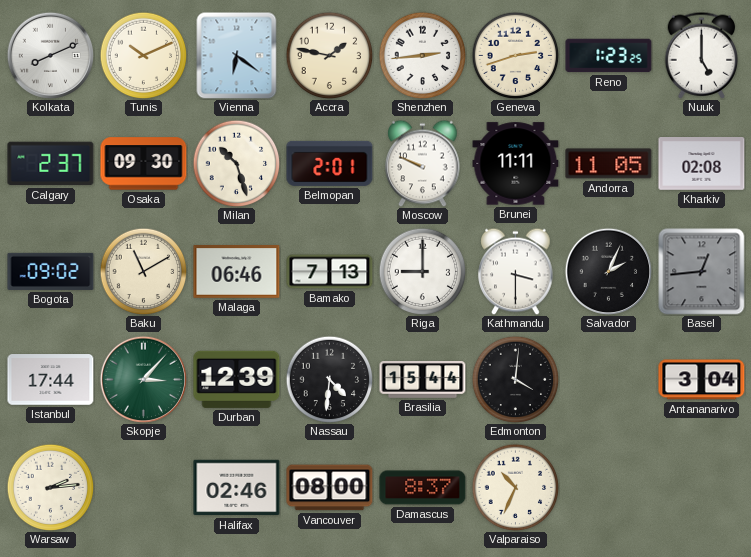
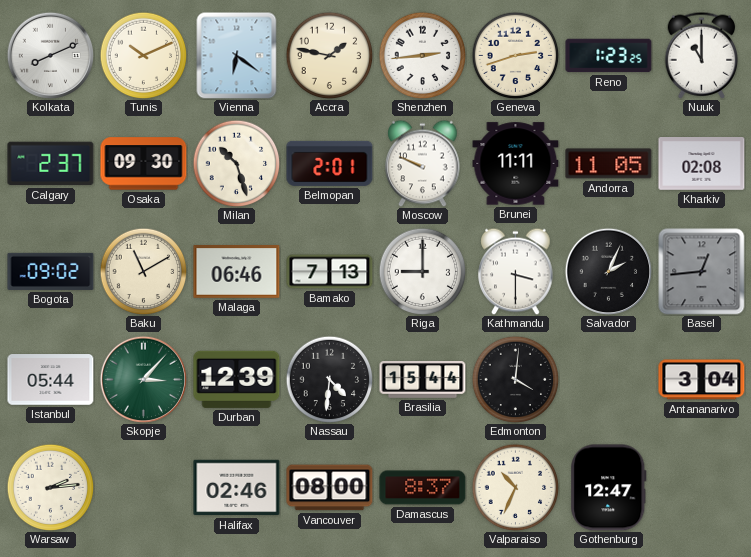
Nuuk: 5:00 -> 11:00 (702, 55)
Istanbul: 17:44 -> 05:44 (51, 380)
Gothenburg: none -> 12:47 (609, 488)
